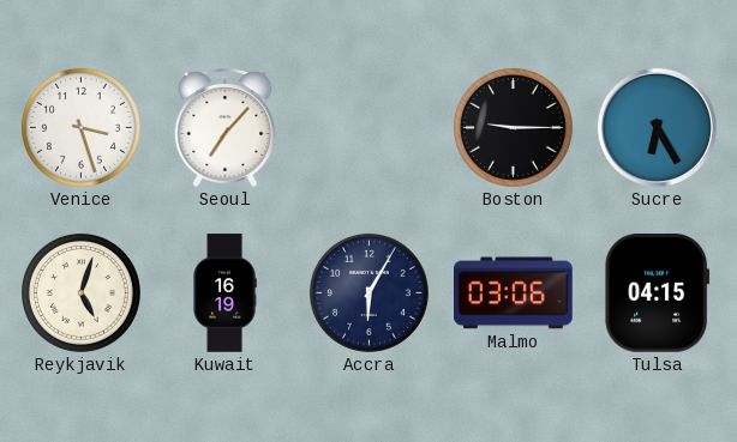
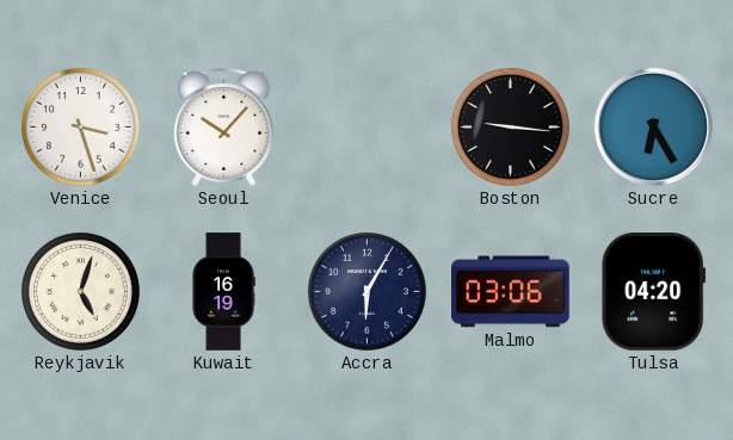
Seoul: 7:07 -> 10:07 (224, 126)
Boston: 9:15 -> 9:16 (510, 126)
Tulsa: 04:15 -> 04:20 (654, 292)
